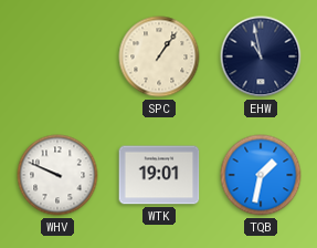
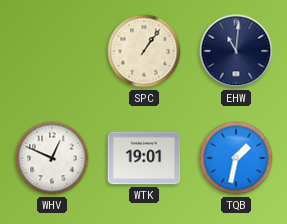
EHW: 10:58 -> 11:01 (236, 51)
WHV: 9:49 -> 12:49 (52, 158)
